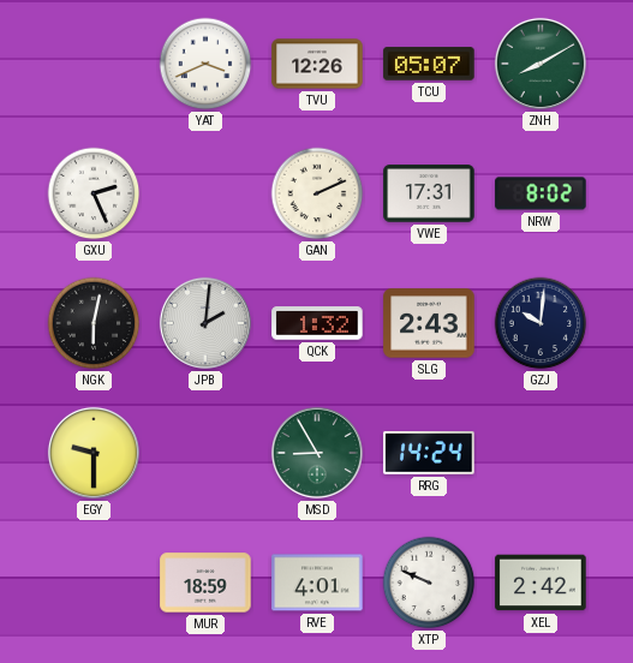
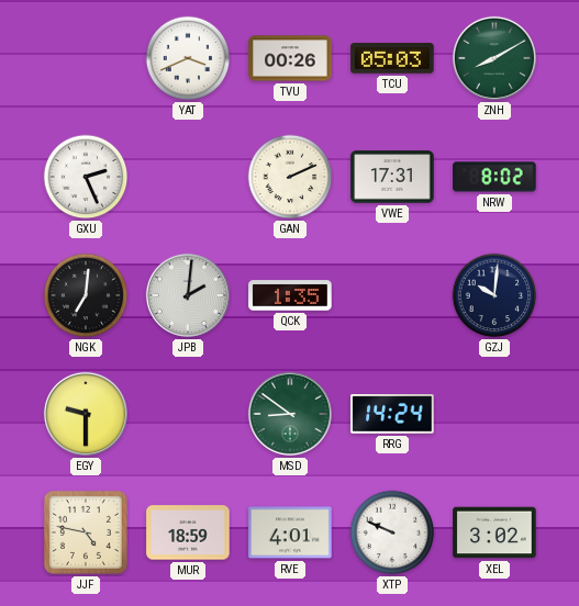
TVU: 12:26 -> 00:26 (290, 58)
TCU: 05:07 -> 05:03 (392, 58)
NGK: 6:02 -> 7:01 (86, 295)
QCK: 1:32 -> 1:35 (290, 295)
SLG: 2:43 -> none (429, 323)
MSD: 8:55 -> 8:51 (290, 414)
JJF: none -> 4:47 (86, 532)
XEL: 2:42 -> 3:02 (494, 532)
